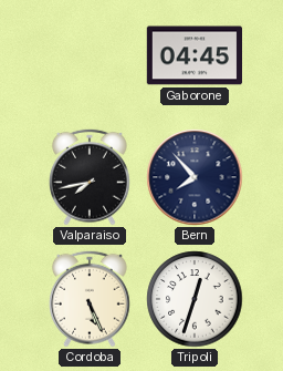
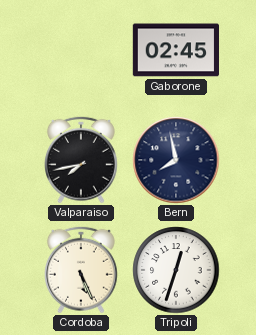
Gaborone: 04:45 -> 02:45 (175, 50)
Bern: 7:53 -> 7:58 (176, 160)
